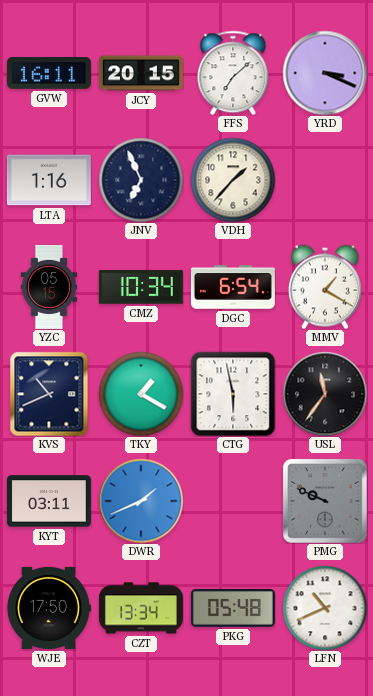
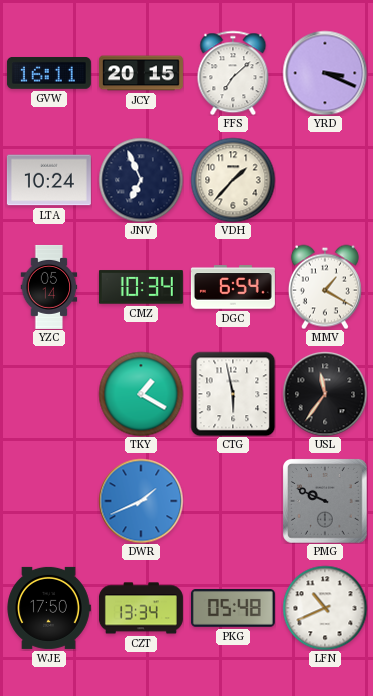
LTA: 1:16 -> 10:24 (49, 180)
YZC: 05:15 -> 05:14 (49, 287)
KVS: 10:41 -> none (49, 394)
KYT: 03:11 -> none (49, 501)
